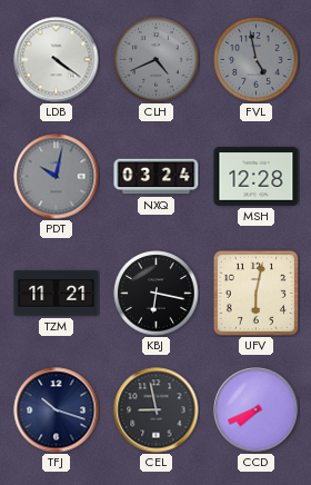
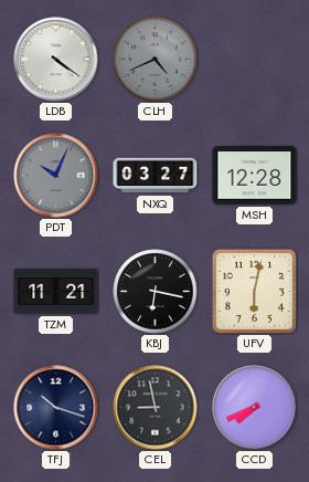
FVL: 4:58 -> none (257, 60)
PDT: 10:02 -> 10:04 (56, 176)
NXQ: 03:24 -> 03:27 (156, 176)
